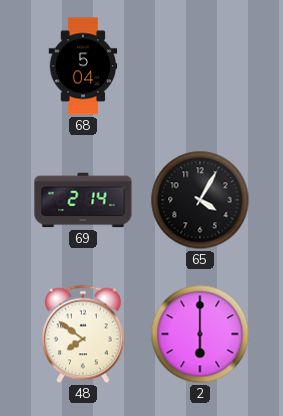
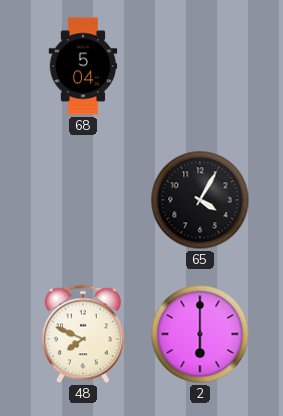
69: 2:14 -> none (83, 200)
48: 7:51 -> 7:49 (83, 334)
